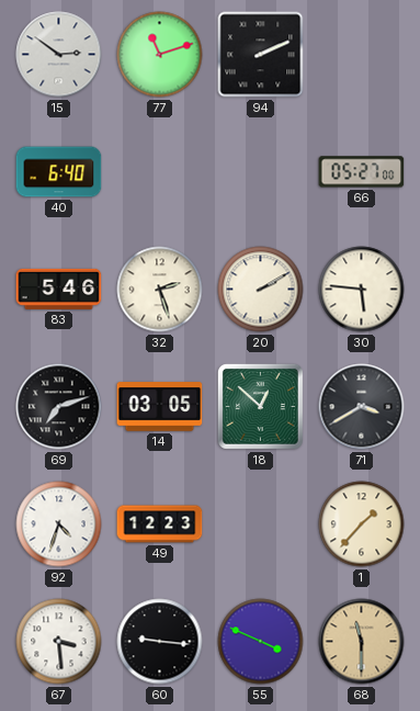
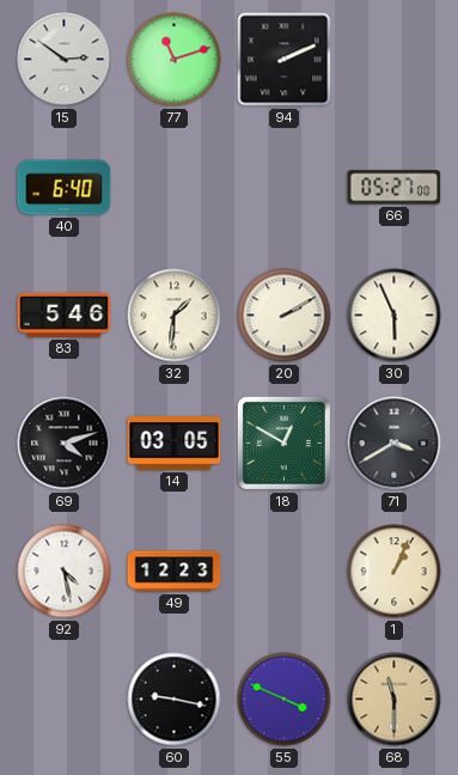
32: 2:27 -> 1:31 (175, 316)
30: 5:46 -> 5:56 (395, 316)
69: 7:12 -> 4:12 (65, 444)
18: 12:52 -> 12:50 (283, 443)
92: 4:33 -> 4:28 (65, 572)
1: 1:37 -> 1:04 (395, 572)
67: 3:29 -> none (59, 642)
60: 9:16 -> 9:17 (175, 700)
